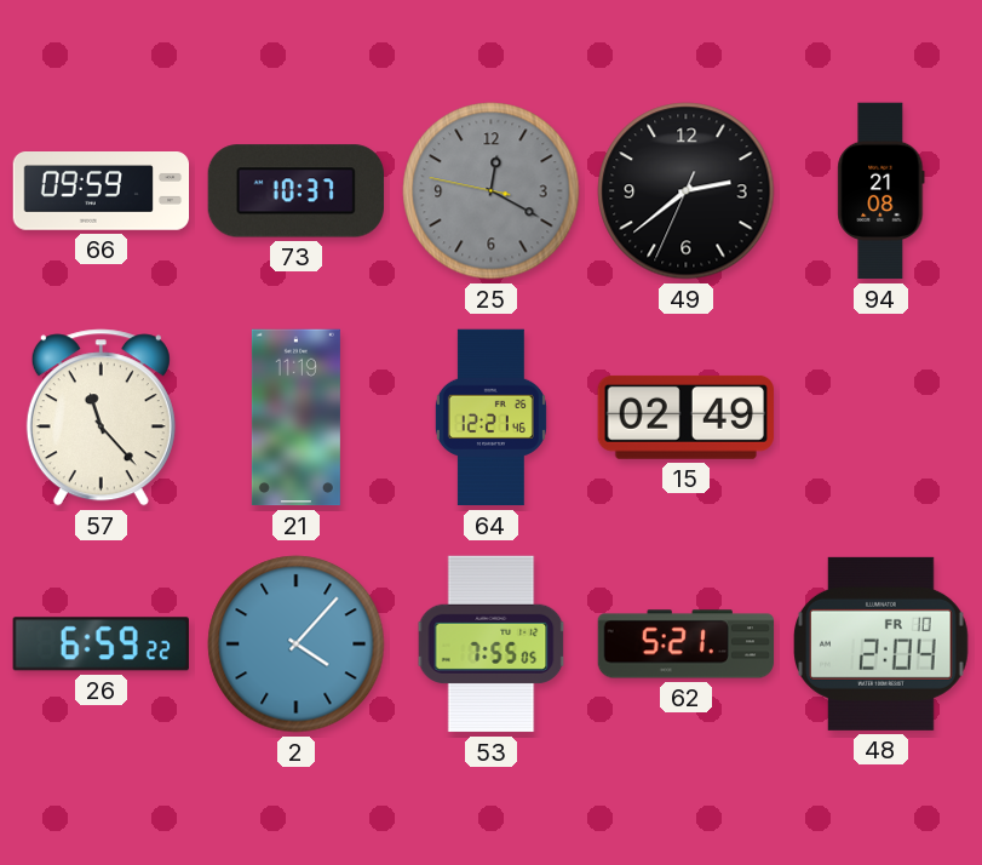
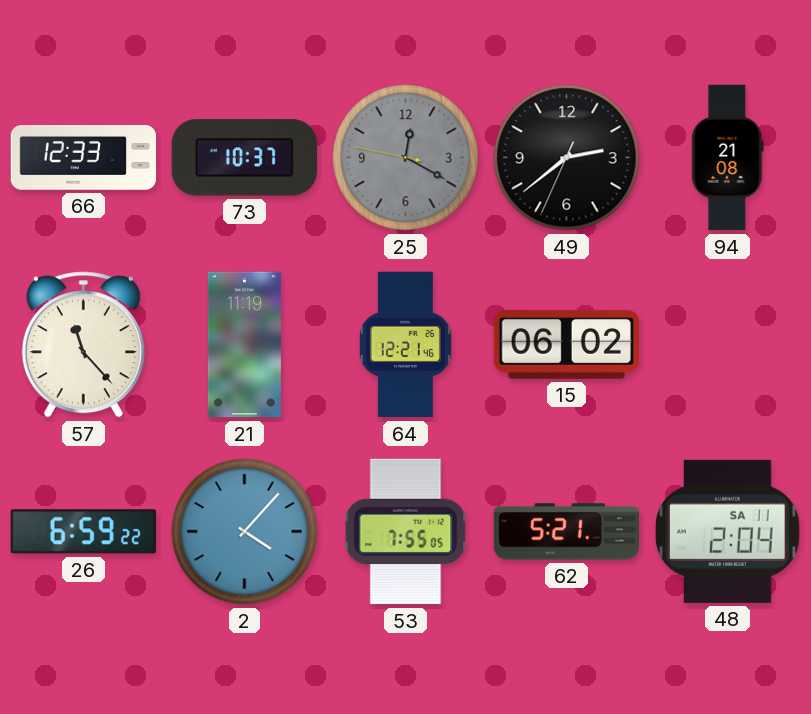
66: 09:59 -> 12:33 (84, 158)
15: 02:49 -> 06:02 (566, 344)
48 date: FR 10 -> SA 11 (728, 531)
